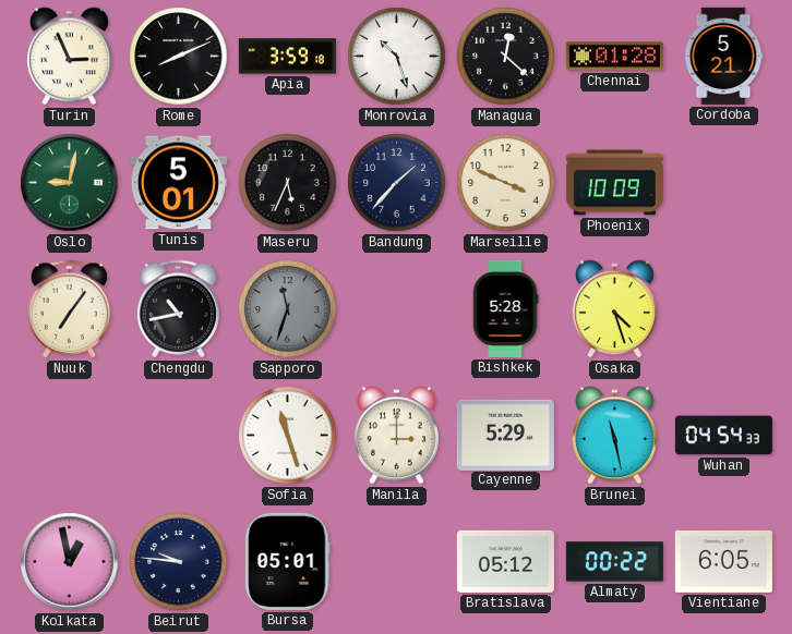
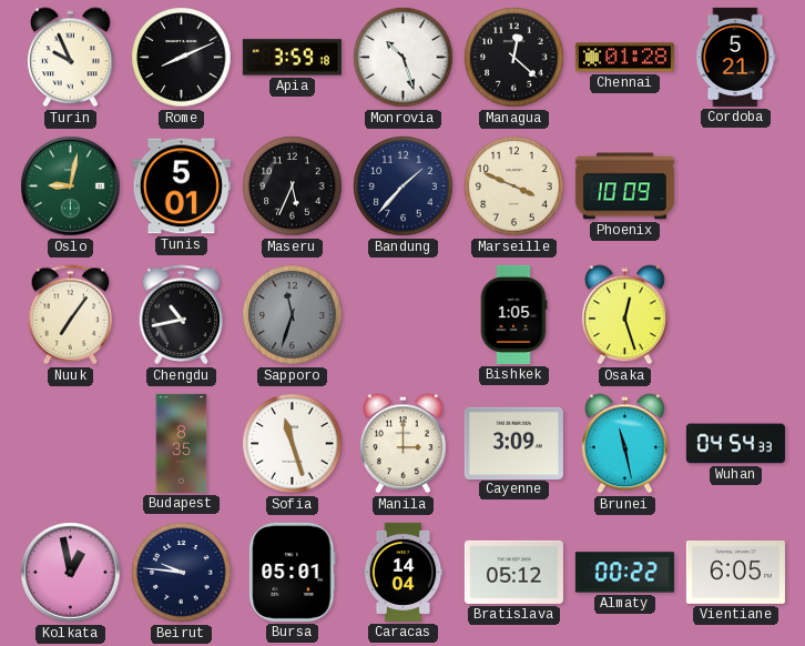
Turin: 2:56 -> 9:56 (71, 58)
Bishkek: 5:28 -> 1:05 (513, 314)
Osaka: 4:27 -> 12:27 (625, 315)
Budapest: none -> 8:35 (182, 443)
Cayenne: 5:29 -> 3:09 (513, 443)
Caracas: none -> 14:04 (404, 572)
